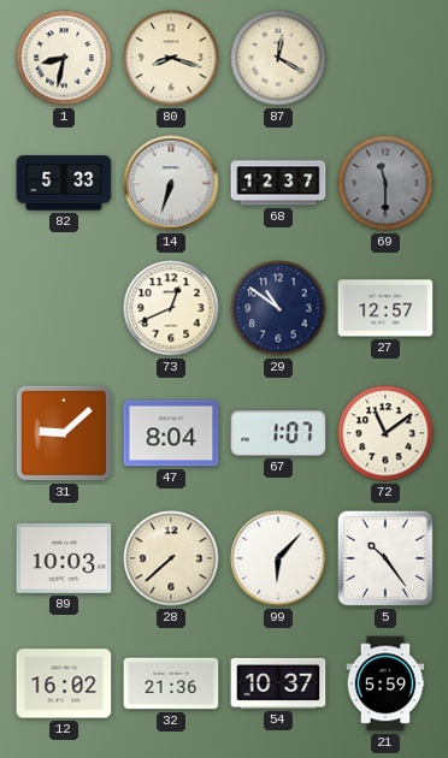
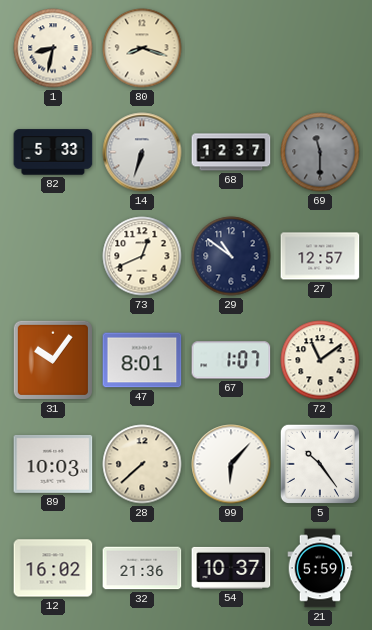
87: 12:20 -> none (278, 58)
31: 9:08 -> 10:06 (53, 360)
47: 8:04 -> 8:01 (142, 360)
